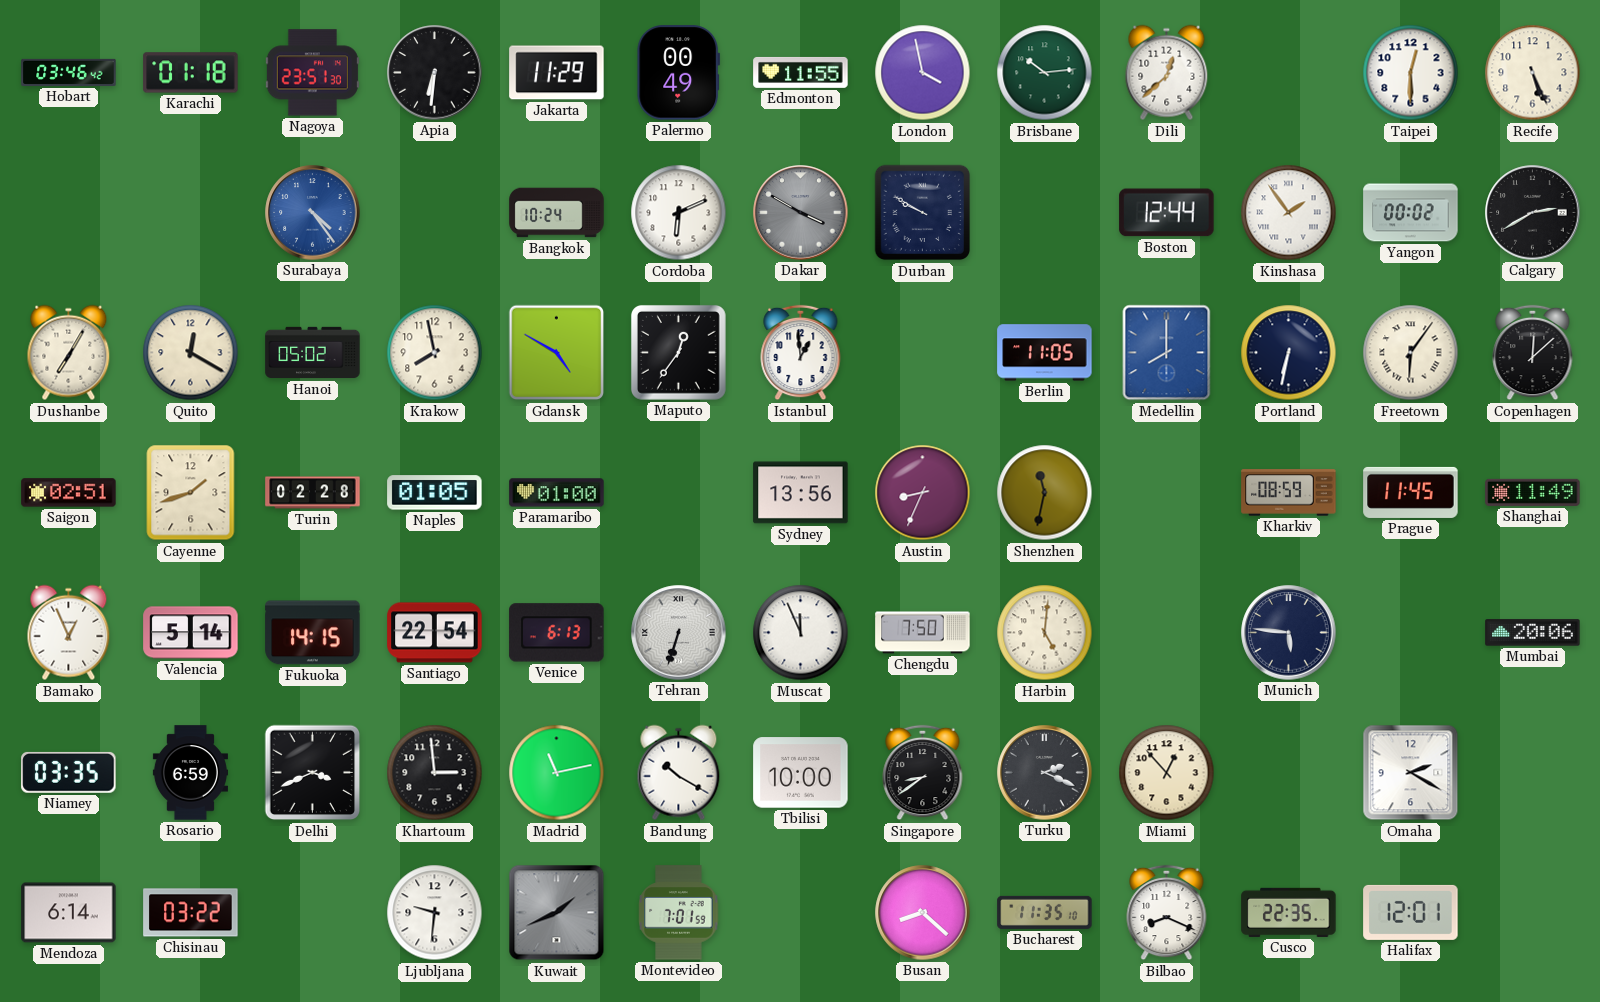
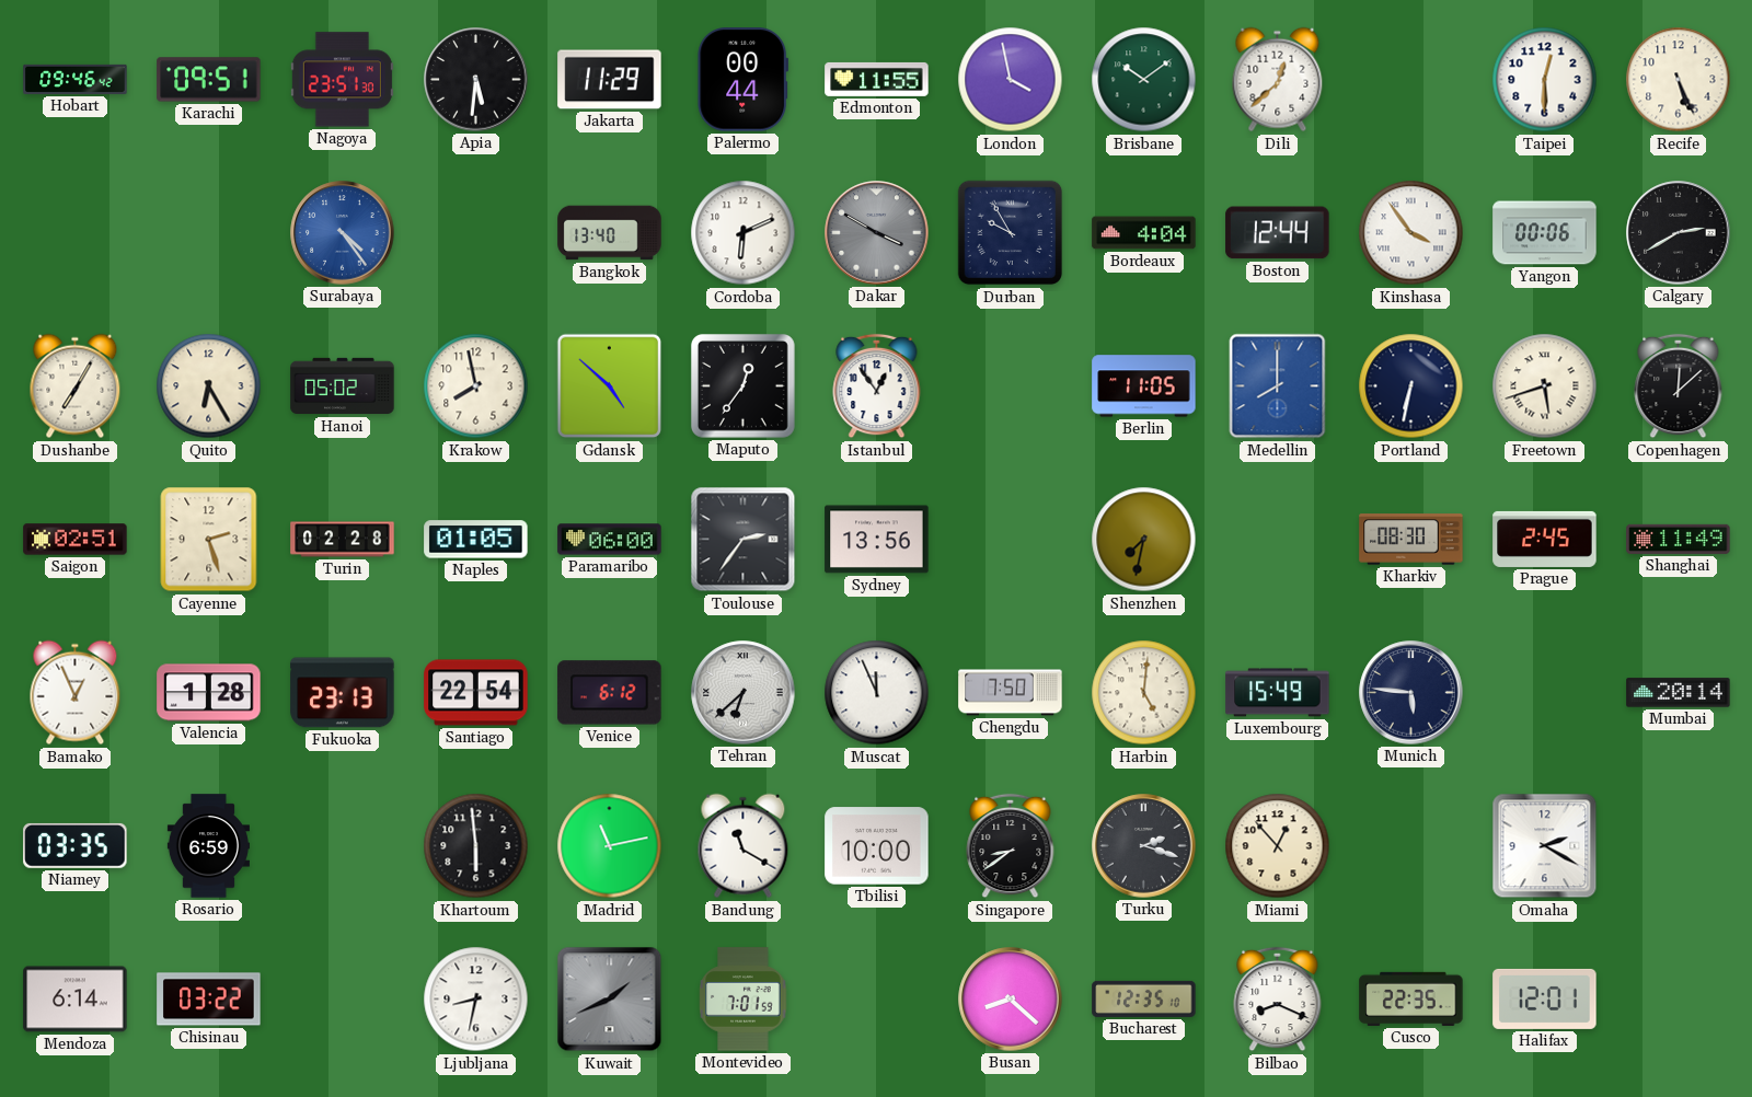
Hobart: 03:46 -> 09:46 (76, 79)
Karachi: 01:18 -> 09:51 (209, 80)
Apia: 6:31 -> 5:31 (476, 80)
Palermo: 00:49 -> 00:44 (744, 80)
Brisbane: 10:14 -> 10:09 (1144, 80)
Bangkok: 10:24 -> 13:40 (610, 233)
Durban: 9:50 -> 9:55 (1011, 233)
Bordeaux: none -> 4:04 (1144, 233)
Kinshasa: 1:54 -> 3:54 (1411, 233)
Yangon: 00:02 -> 00:06 (1545, 233)
Quito: 12:20 -> 6:25 (209, 386)
Gdansk: 4:50 -> 4:52 (610, 386)
Istanbul: 12:59 -> 12:54 (877, 386)
Freetown: 6:06 -> 5:42 (1545, 386)
Cayenne: 1:42 -> 2:27 (209, 540)
Paramaribo: 01:00 -> 06:00 (610, 540)
Toulouse: none -> 2:36 (744, 540)
Austin: 8:34 -> none (923, 493)
Shenzhen: 11:32 -> 7:32 (1144, 540)
Kharkiv: 08:59 -> 08:30 (1411, 540)
Prague: 11:45 -> 2:45 (1545, 539)
Valencia: 5:14 -> 1:28 (209, 693)
Fukuoka: 14:15 -> 23:13 (343, 693)
Venice: 6:13 -> 6:12 (610, 693)
Tehran: 6:33 -> 6:38 (744, 693)
Luxembourg: none -> 15:49 (1278, 693)
Mumbai: 20:06 -> 20:14 (1679, 693)
Delhi: 3:41 -> none (313, 773)
Khartoum: 2:59 -> 5:59 (476, 846)
Bandung: 10:20 -> 11:20 (744, 846)
Turku: 2:19 -> 2:18 (1144, 846)
Ljubljana: 9:31 -> 8:32 (476, 1000)
Bucharest: 11:35 -> 12:35 (1144, 998)
